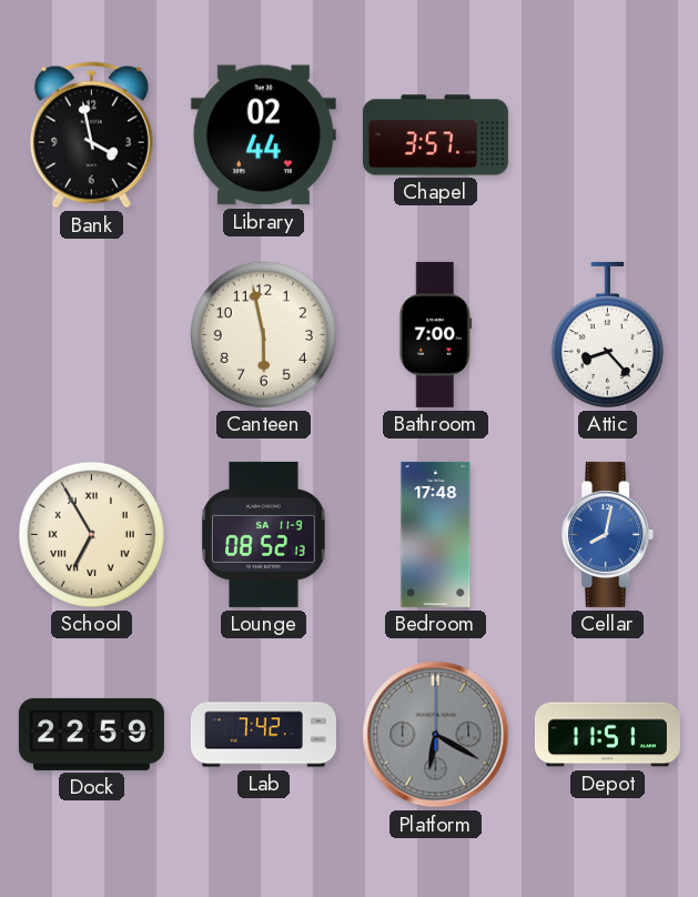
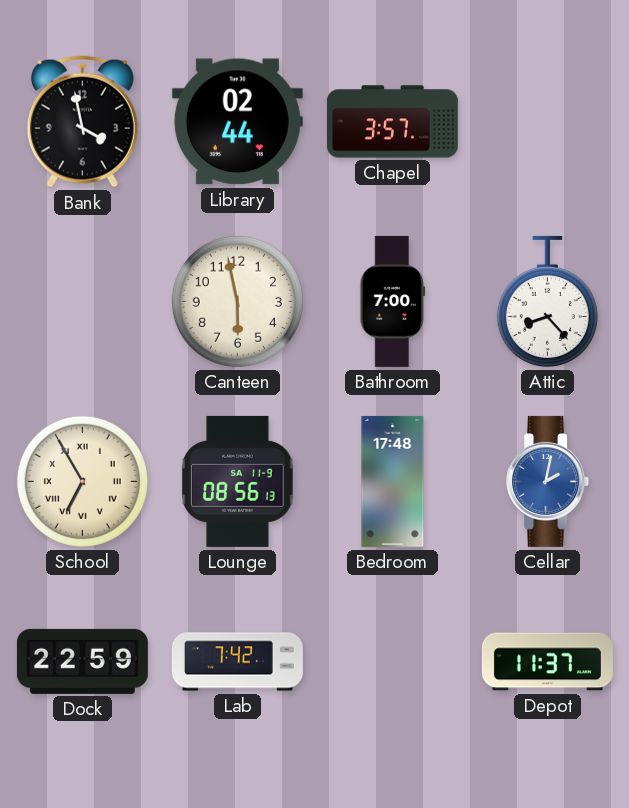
Lounge: 08:52 -> 08:56 (238, 481)
Cellar: 8:02 -> 2:02 (548, 481)
Platform: 6:20 -> none (436, 735)
Depot: 11:51 -> 11:37 (547, 662)
